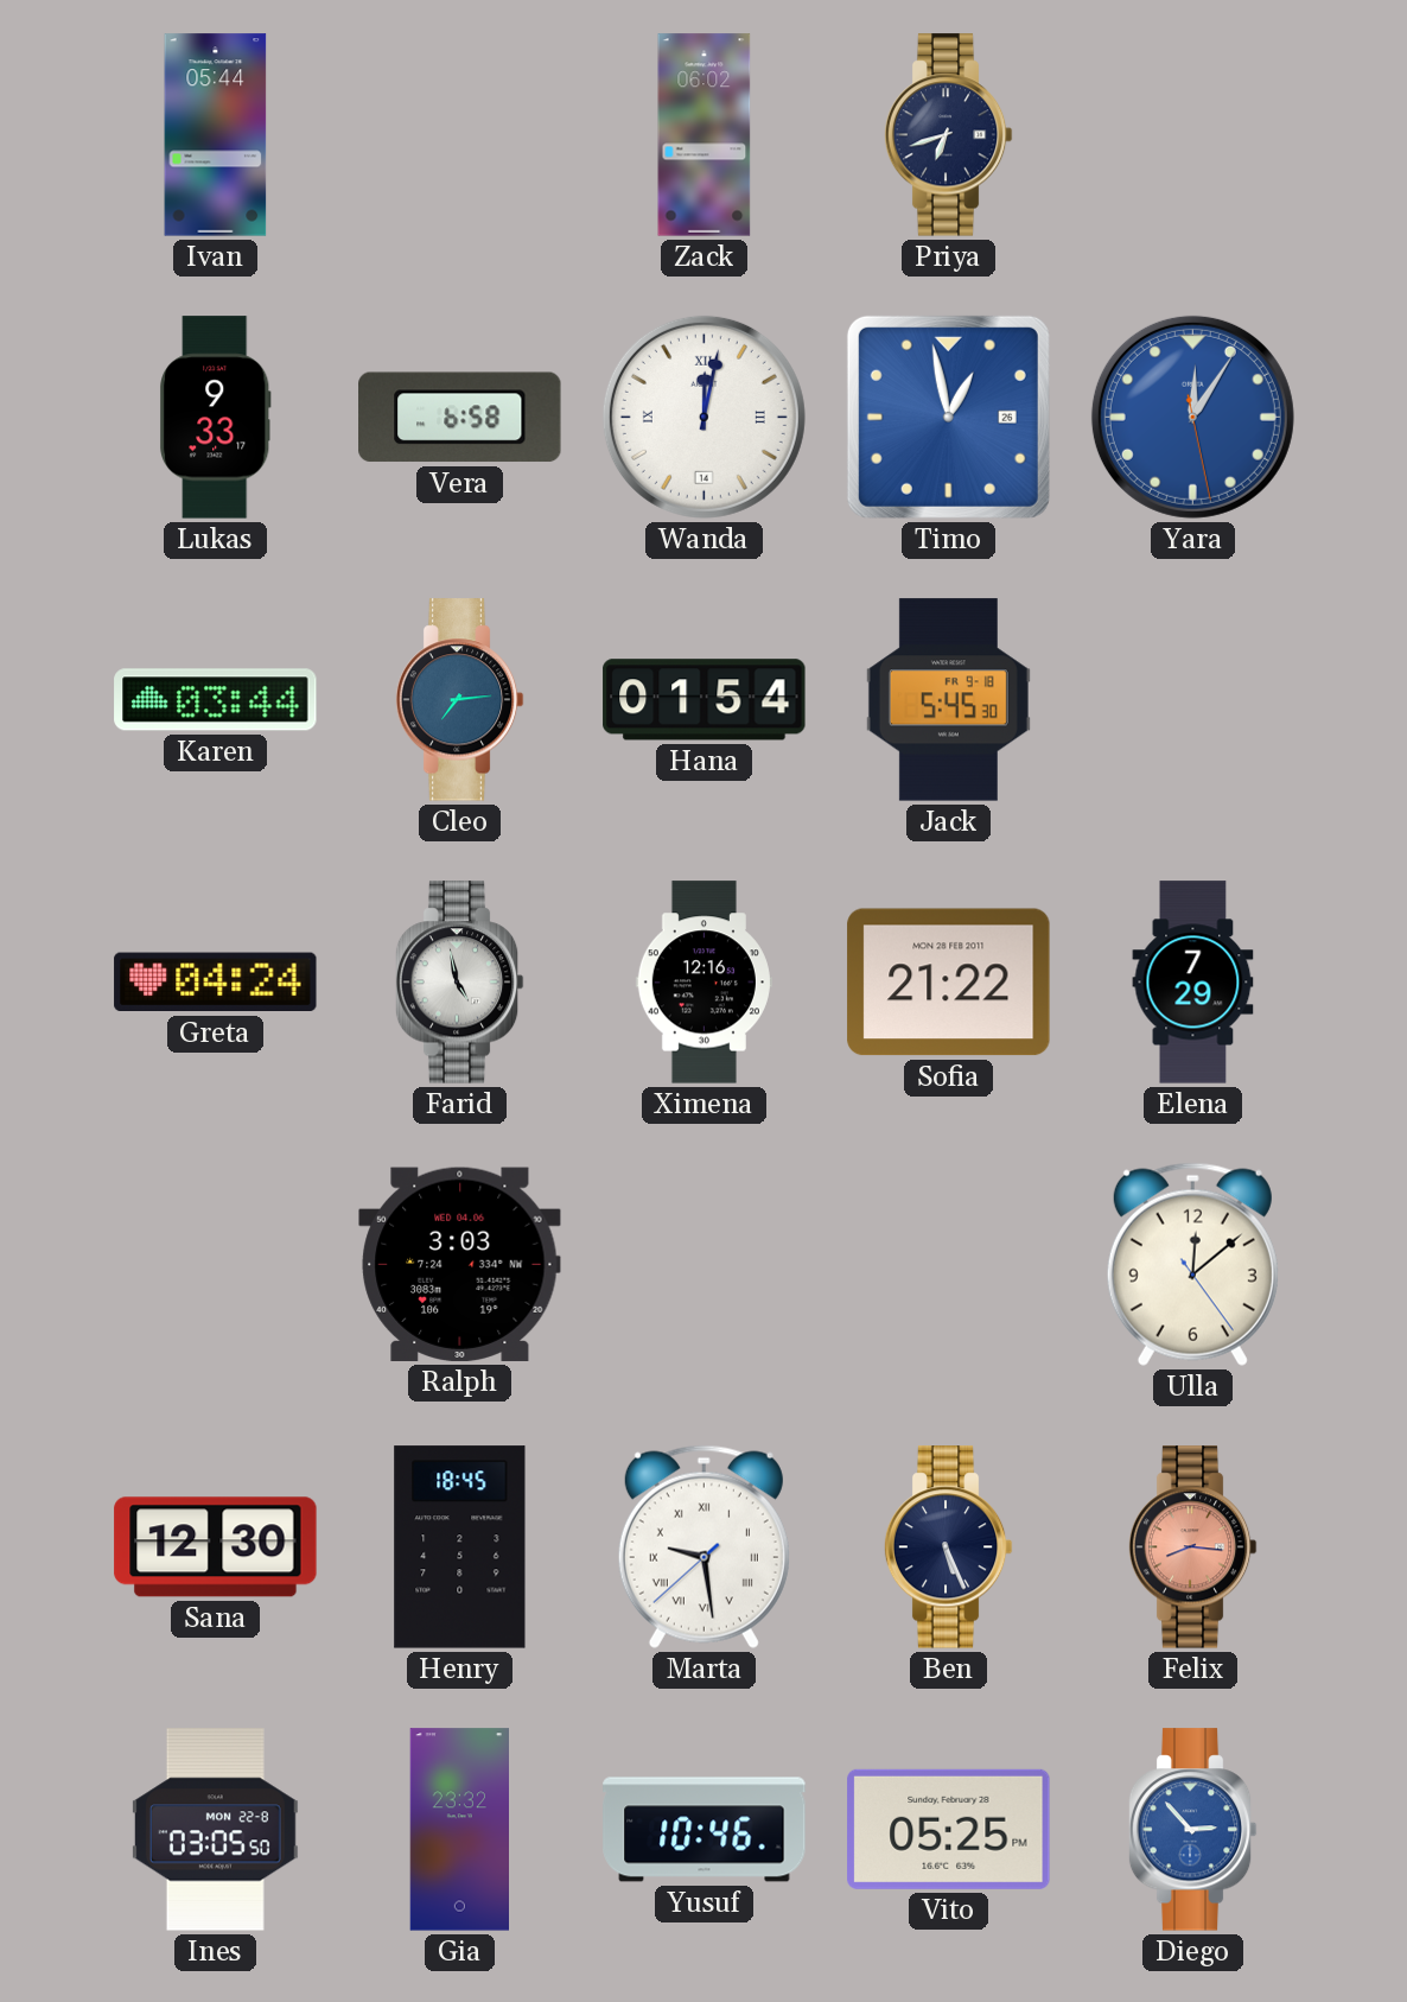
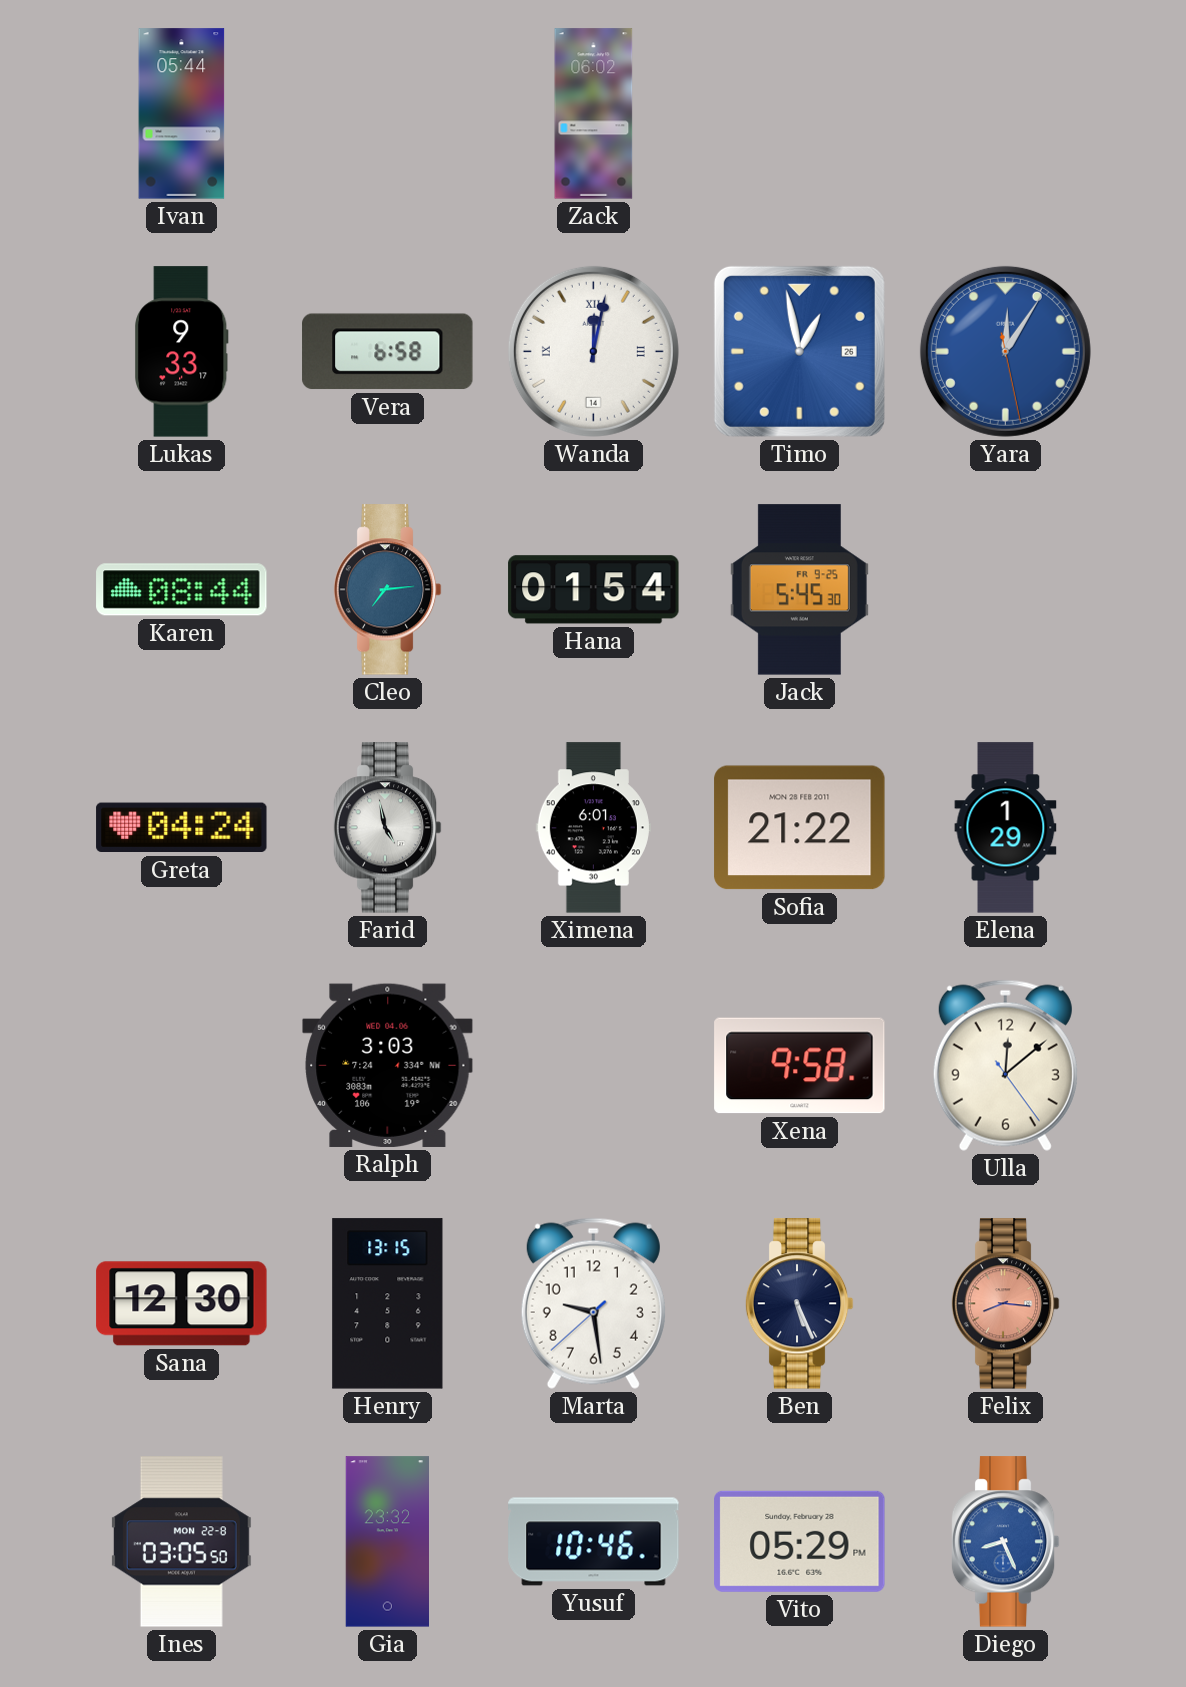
Priya: 6:42 -> none (948, 135)
Karen: 03:44 -> 08:44 (182, 590)
Jack date: FR 9-18 -> FR 9-25 (799, 590)
Ximena: 12:16 -> 6:01 (593, 828)
Elena: 7:29 -> 1:29 (1006, 828)
Xena: none -> 9:58 (800, 1066)
Henry: 18:45 -> 13:15 (388, 1304)
Marta numerals: Roman -> Arabic (593, 1303)
Vito: 05:25 -> 05:29 (800, 1541)
Diego: 2:53 -> 8:26 (1005, 1542)
